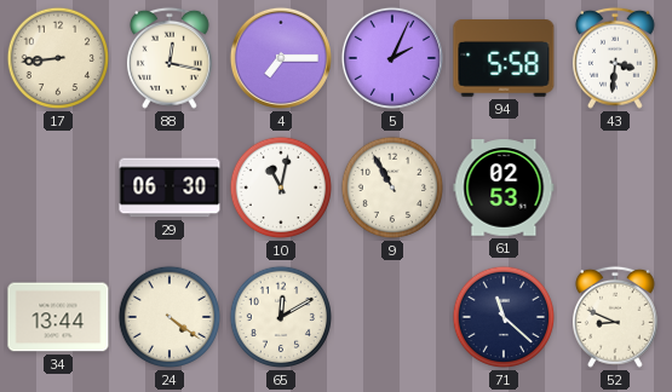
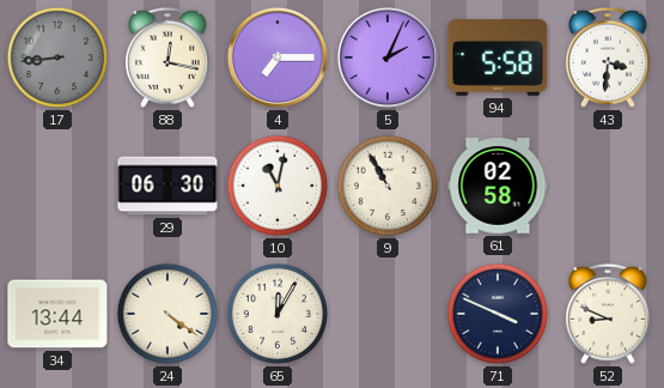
17 dial: cream -> grey (57, 57)
61: 02:53 -> 02:58 (498, 186)
65: 12:10 -> 12:05 (278, 314)
71: 11:22 -> 3:49 (498, 314)
